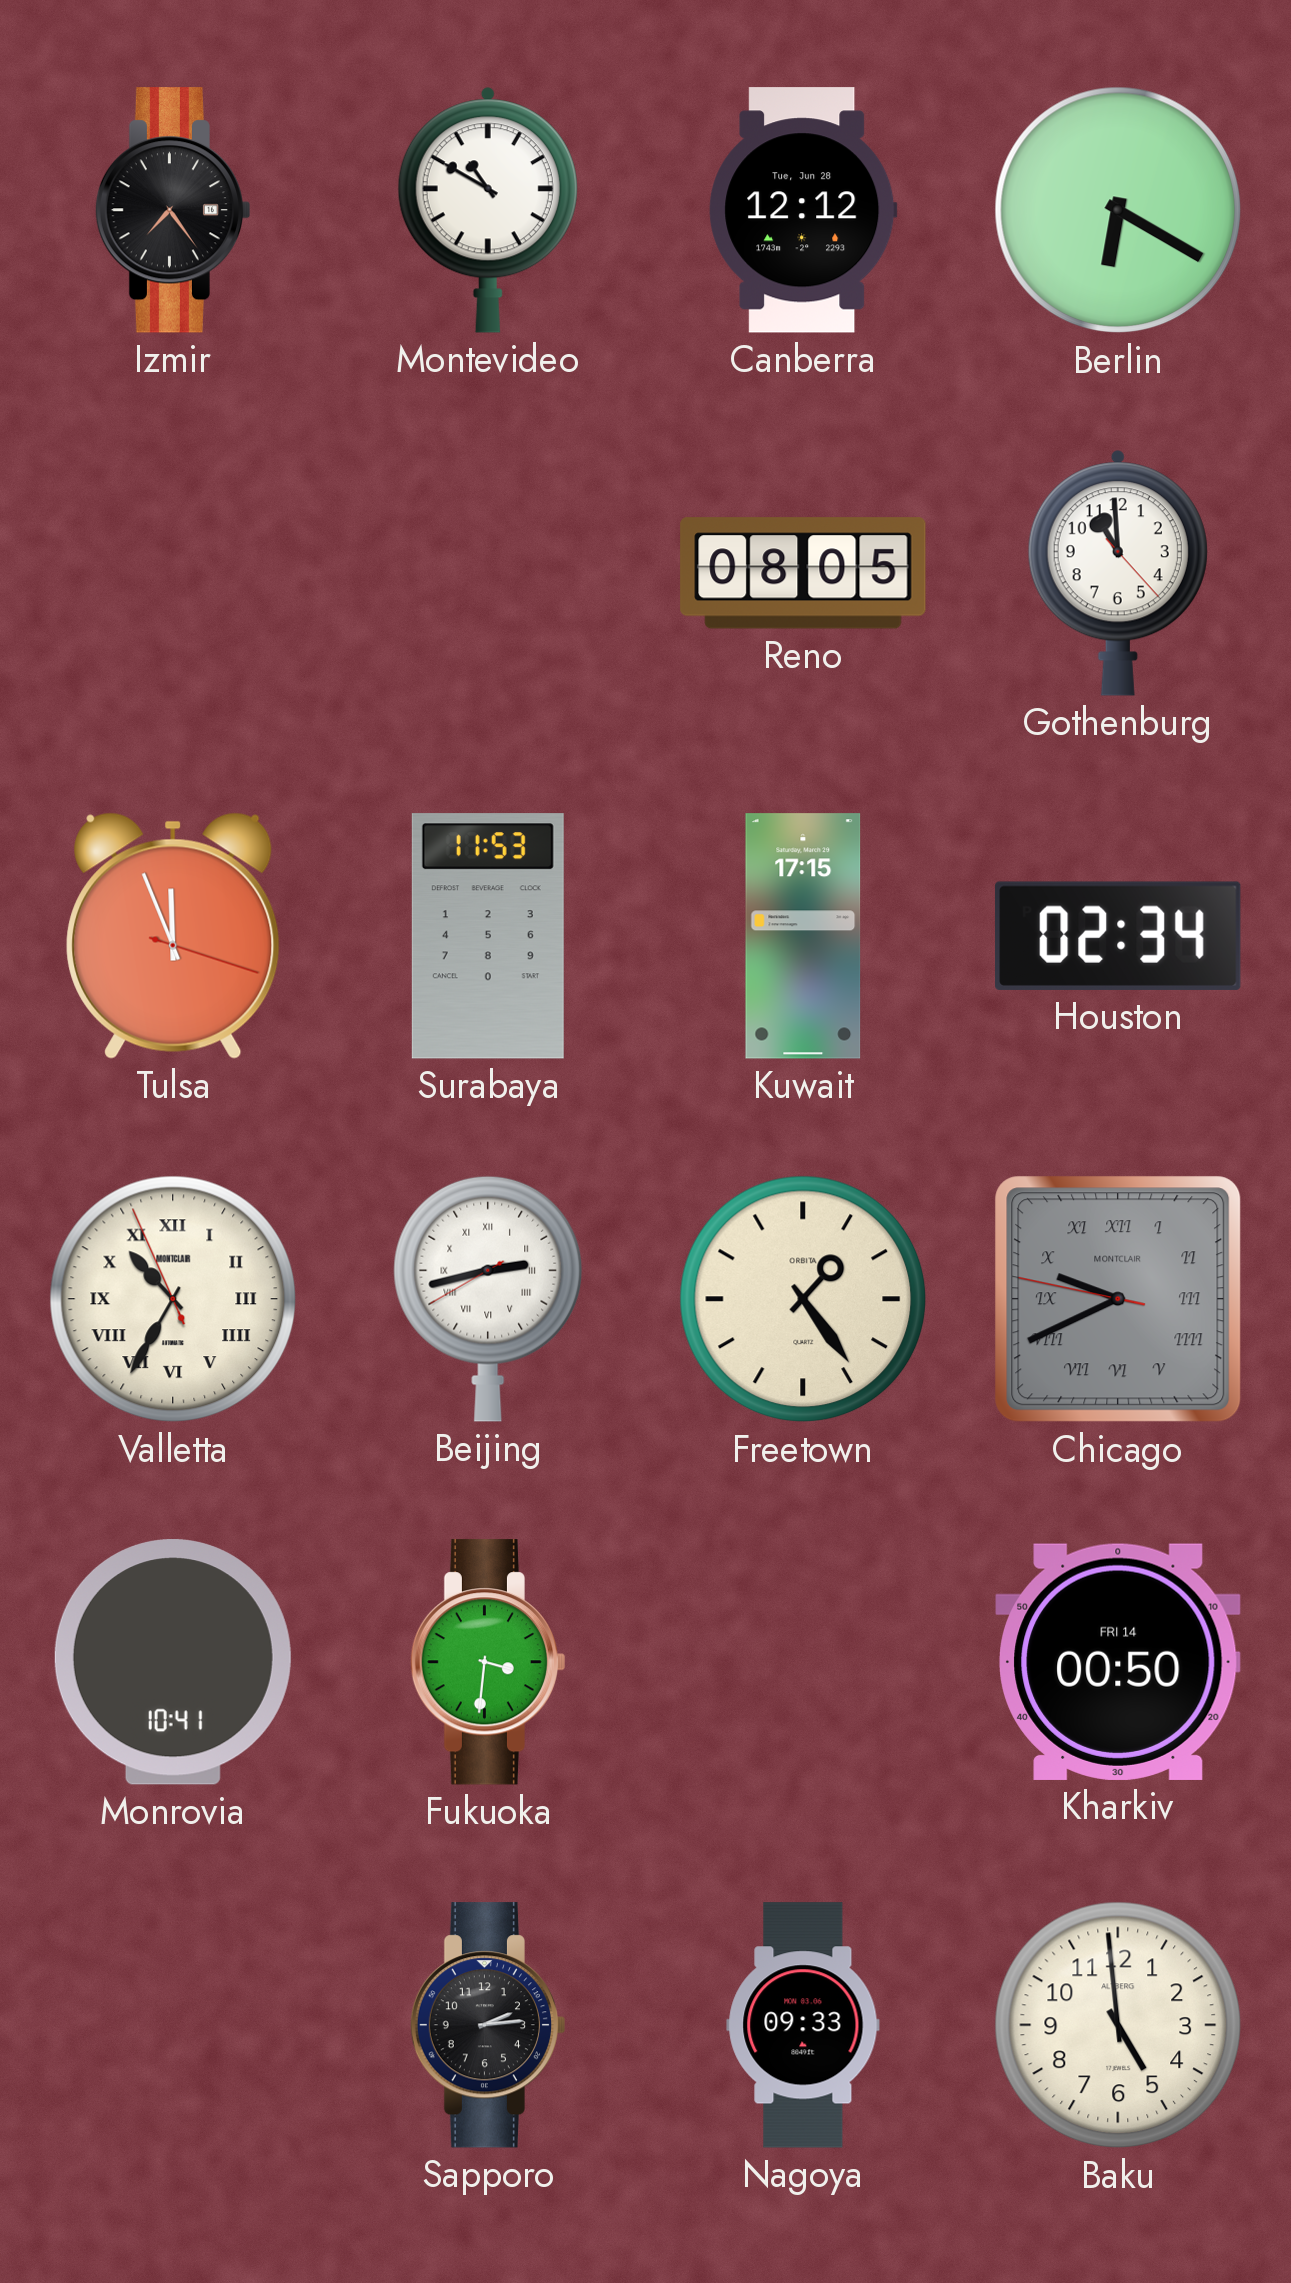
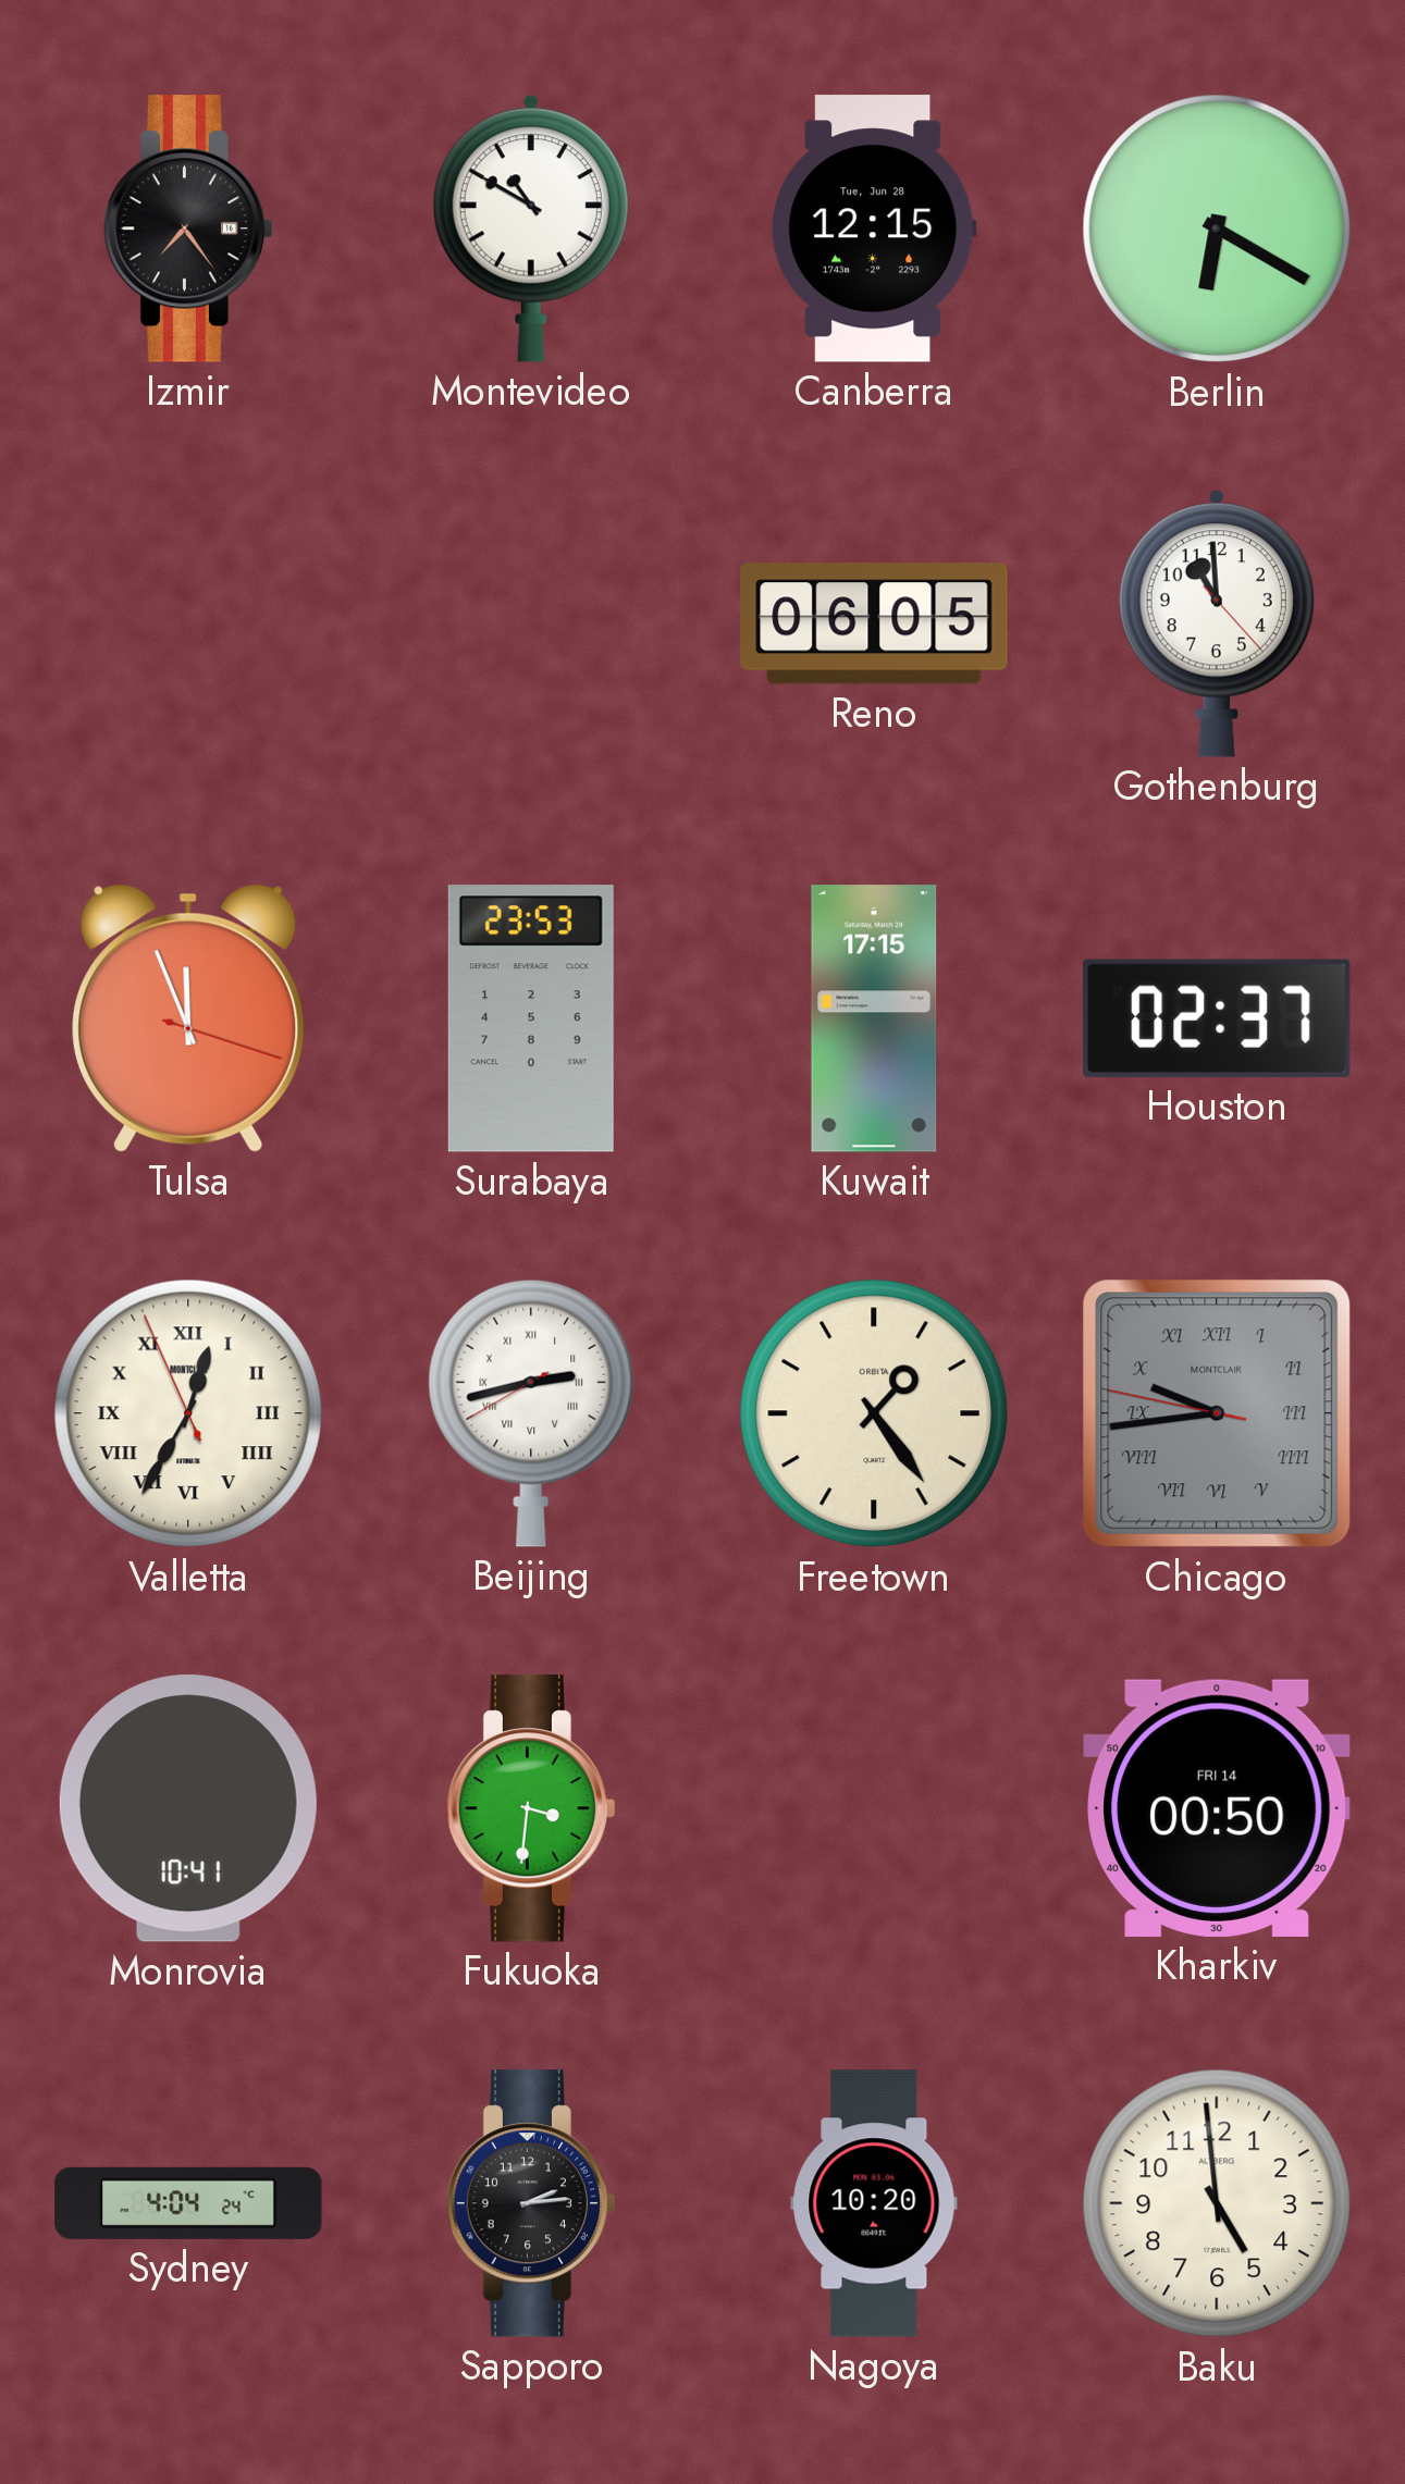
Canberra: 12:12 -> 12:15 (874, 228)
Reno: 08:05 -> 06:05 (874, 623)
Surabaya: 11:53 -> 23:53 (531, 1018)
Houston: 02:34 -> 02:37 (1217, 1018)
Valletta: 10:34 -> 12:34 (188, 1413)
Chicago: 9:40 -> 9:43 (1217, 1413)
Sydney: none -> 4:04 (188, 2203)
Nagoya: 09:33 -> 10:20 (874, 2203)
